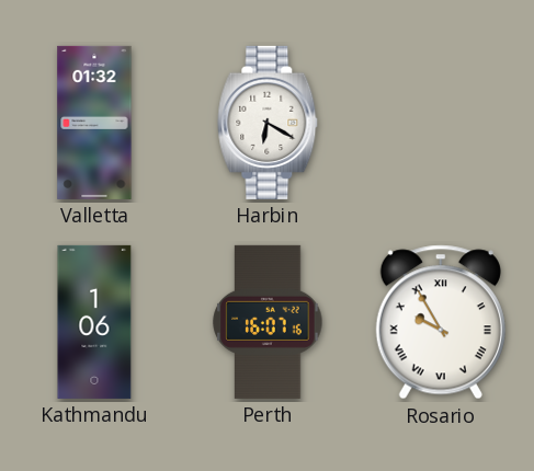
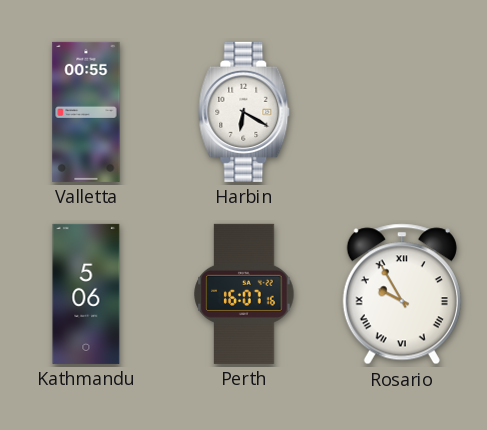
Valletta: 01:32 -> 00:55 (86, 112)
Kathmandu: 1:06 -> 5:06 (86, 294)
